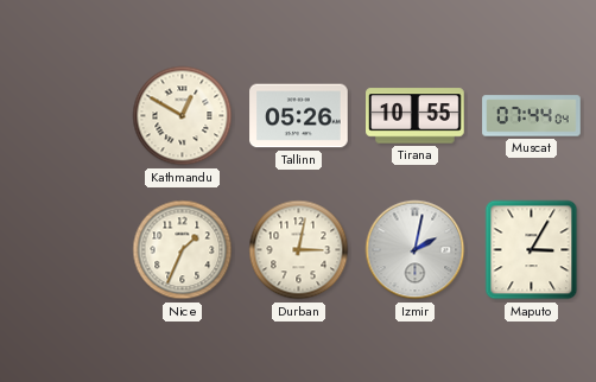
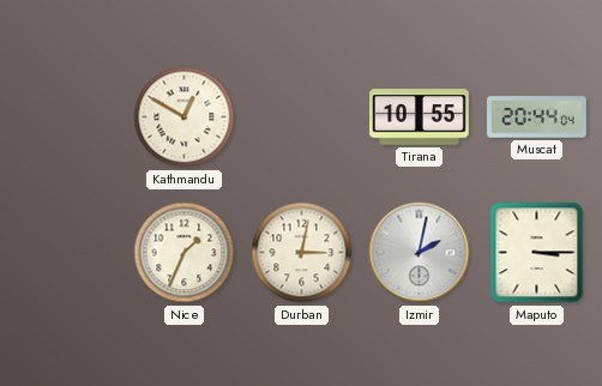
Tallinn: 05:26 -> none (299, 116)
Muscat: 07:44 -> 20:44 (537, 117)
Maputo: 3:05 -> 3:15 (537, 253)
